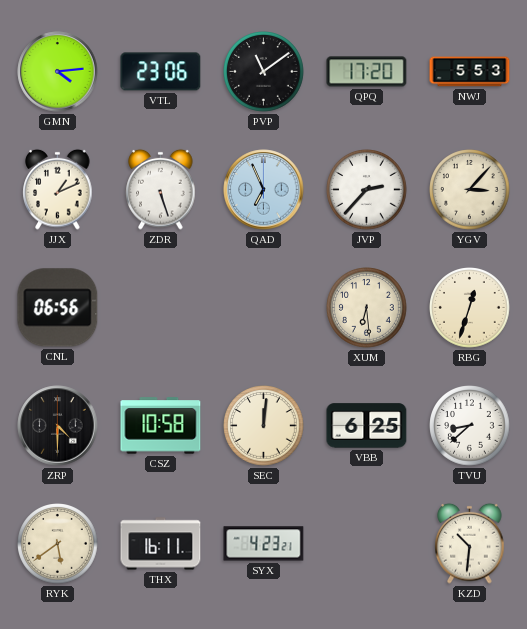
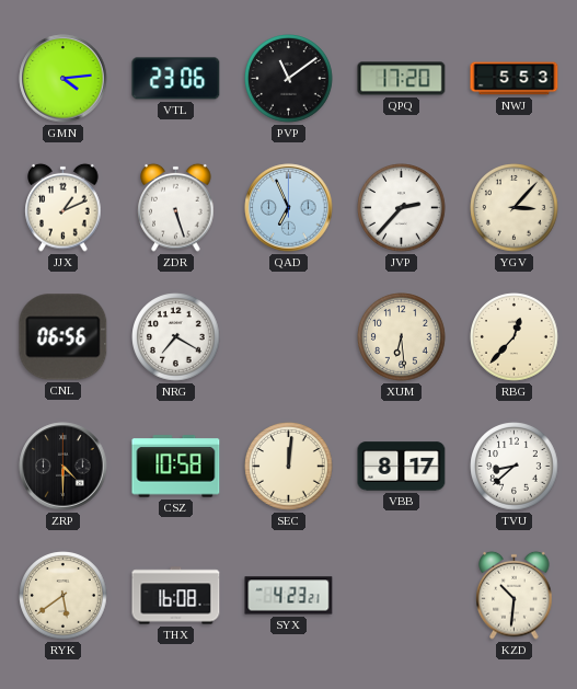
NRG: none -> 7:20 (176, 337)
RBG: 12:33 -> 12:37 (515, 337)
VBB: 6:25 -> 8:17 (402, 467)
THX: 16:11 -> 16:08 (176, 596)
